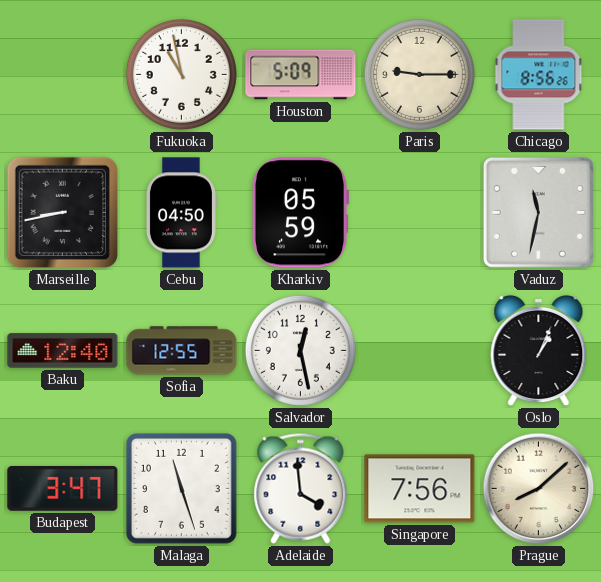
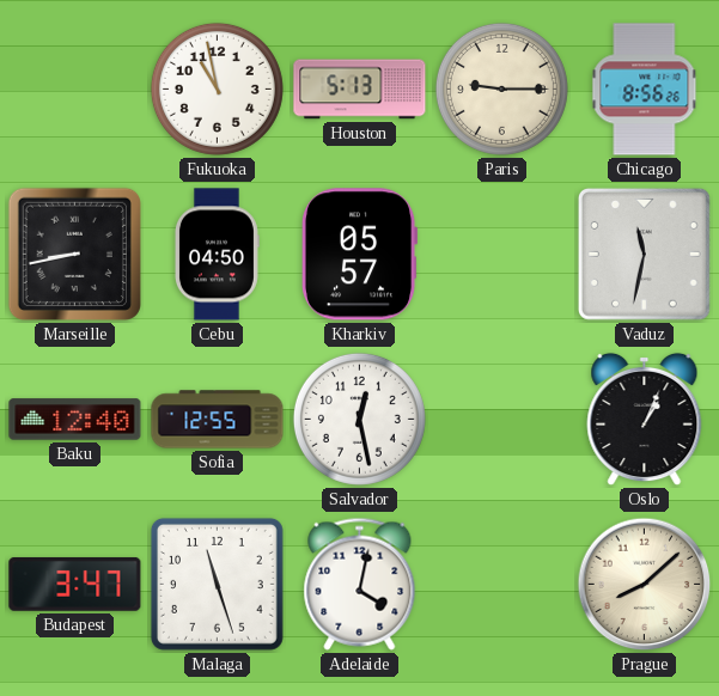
Houston: 5:09 -> 5:13 (360, 90)
Kharkiv: 05:59 -> 05:57 (359, 255)
Adelaide: 3:59 -> 4:02 (360, 584)
Singapore: 7:56 -> none (420, 489)
